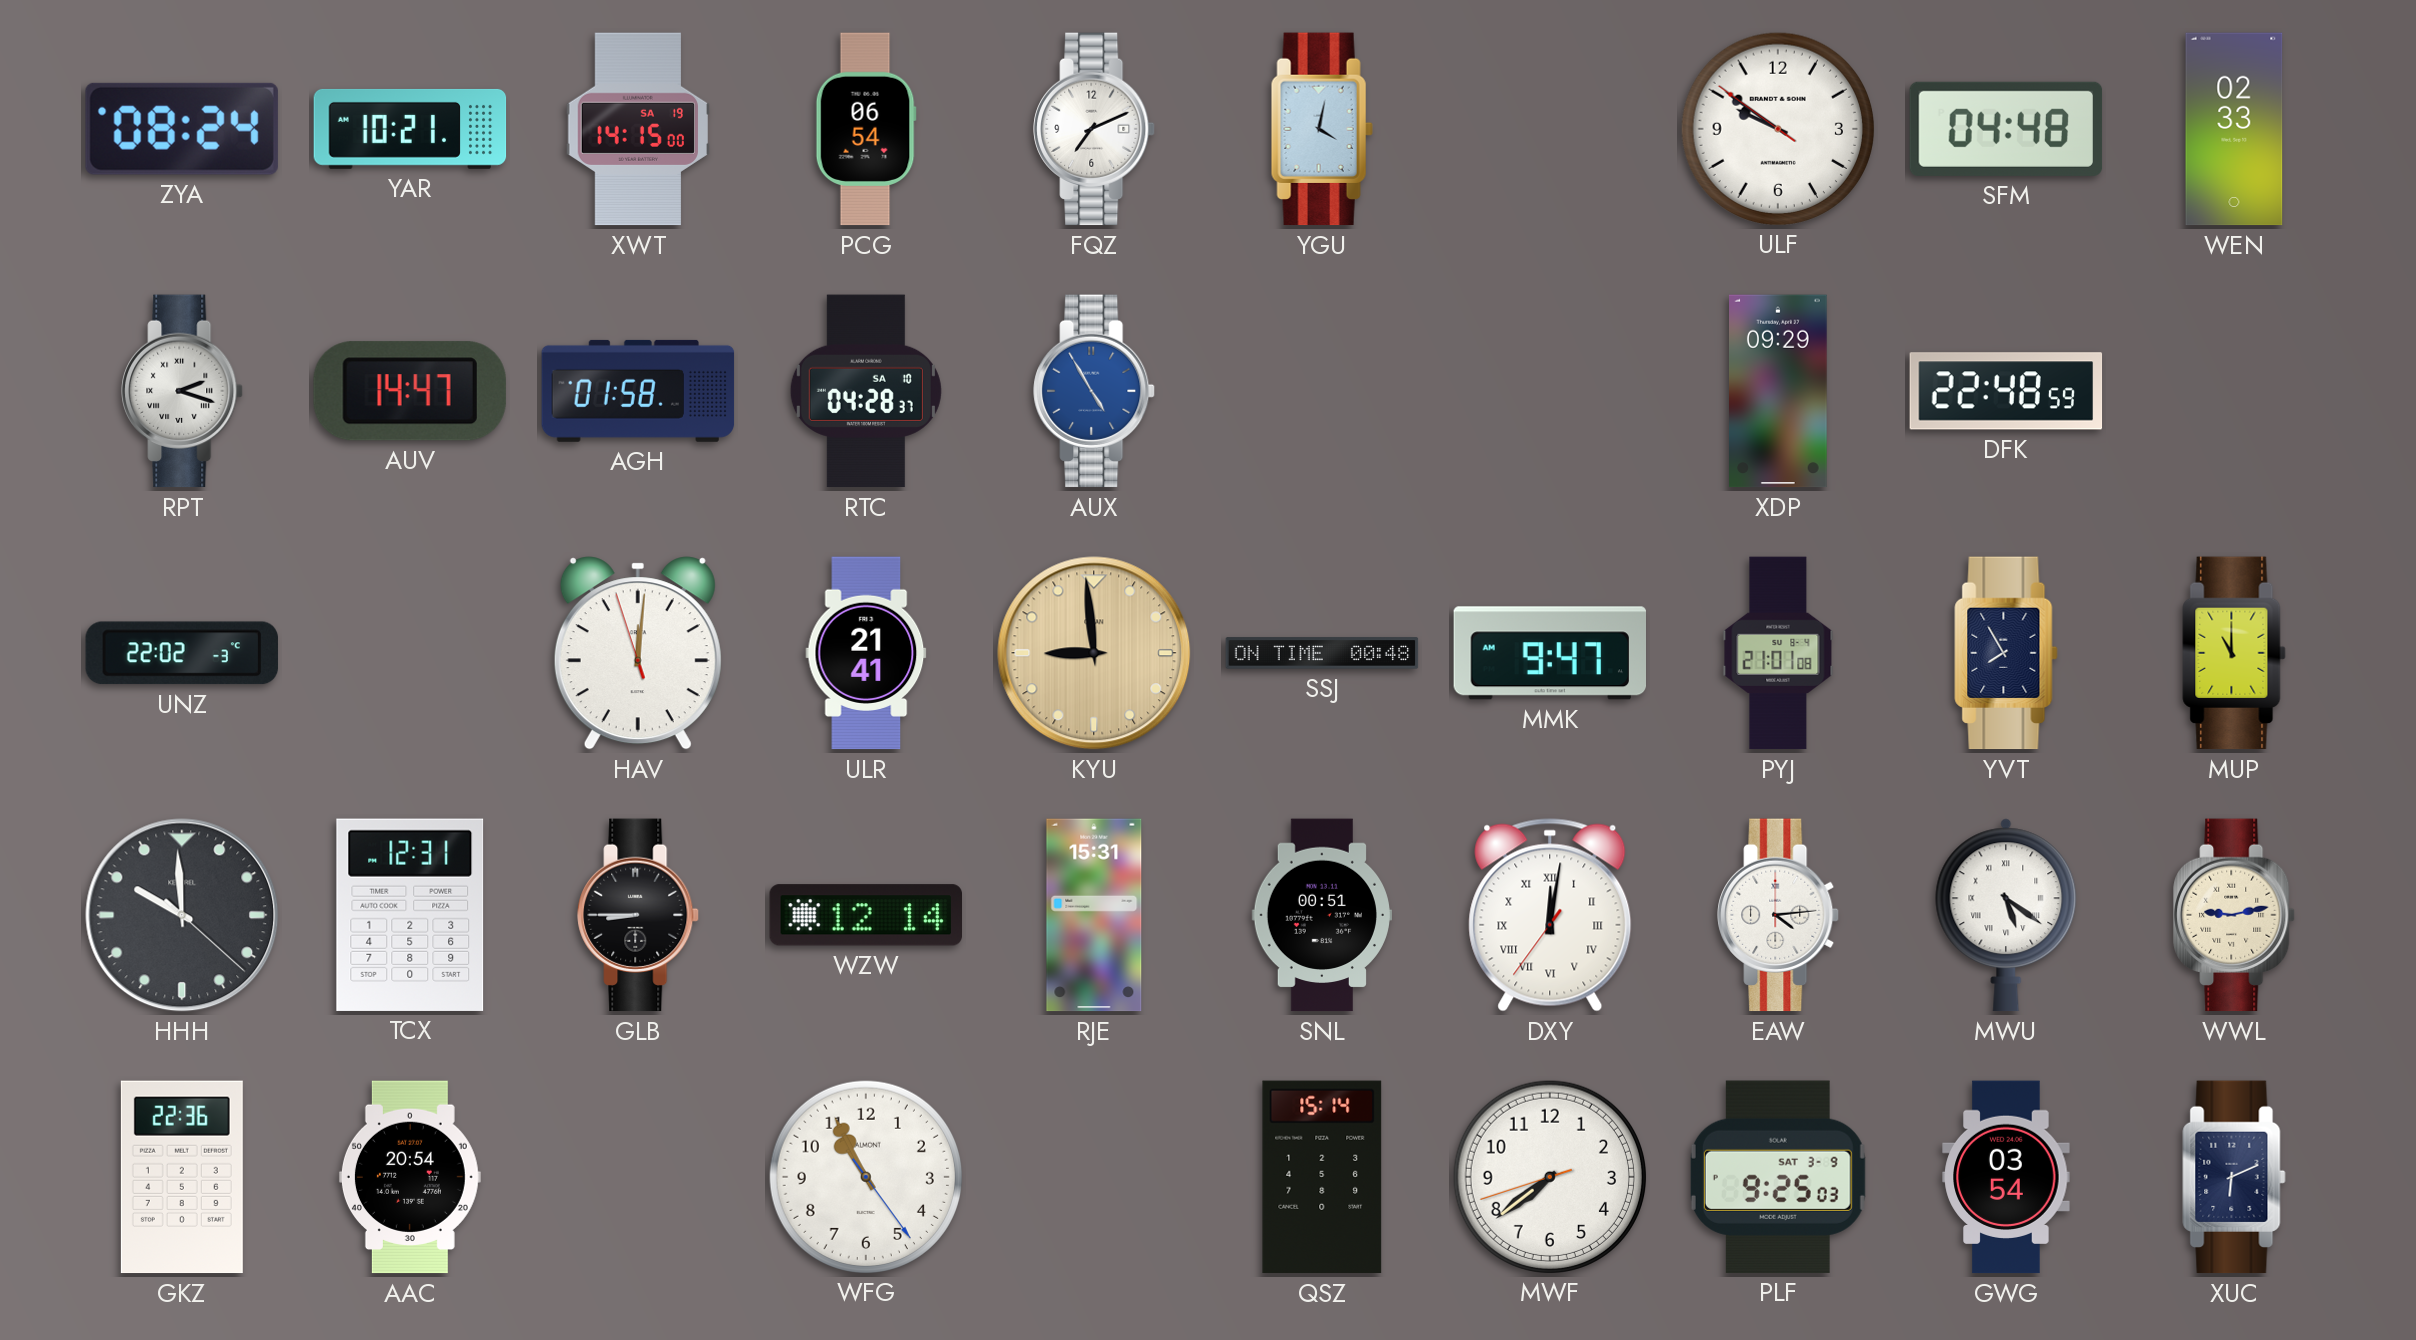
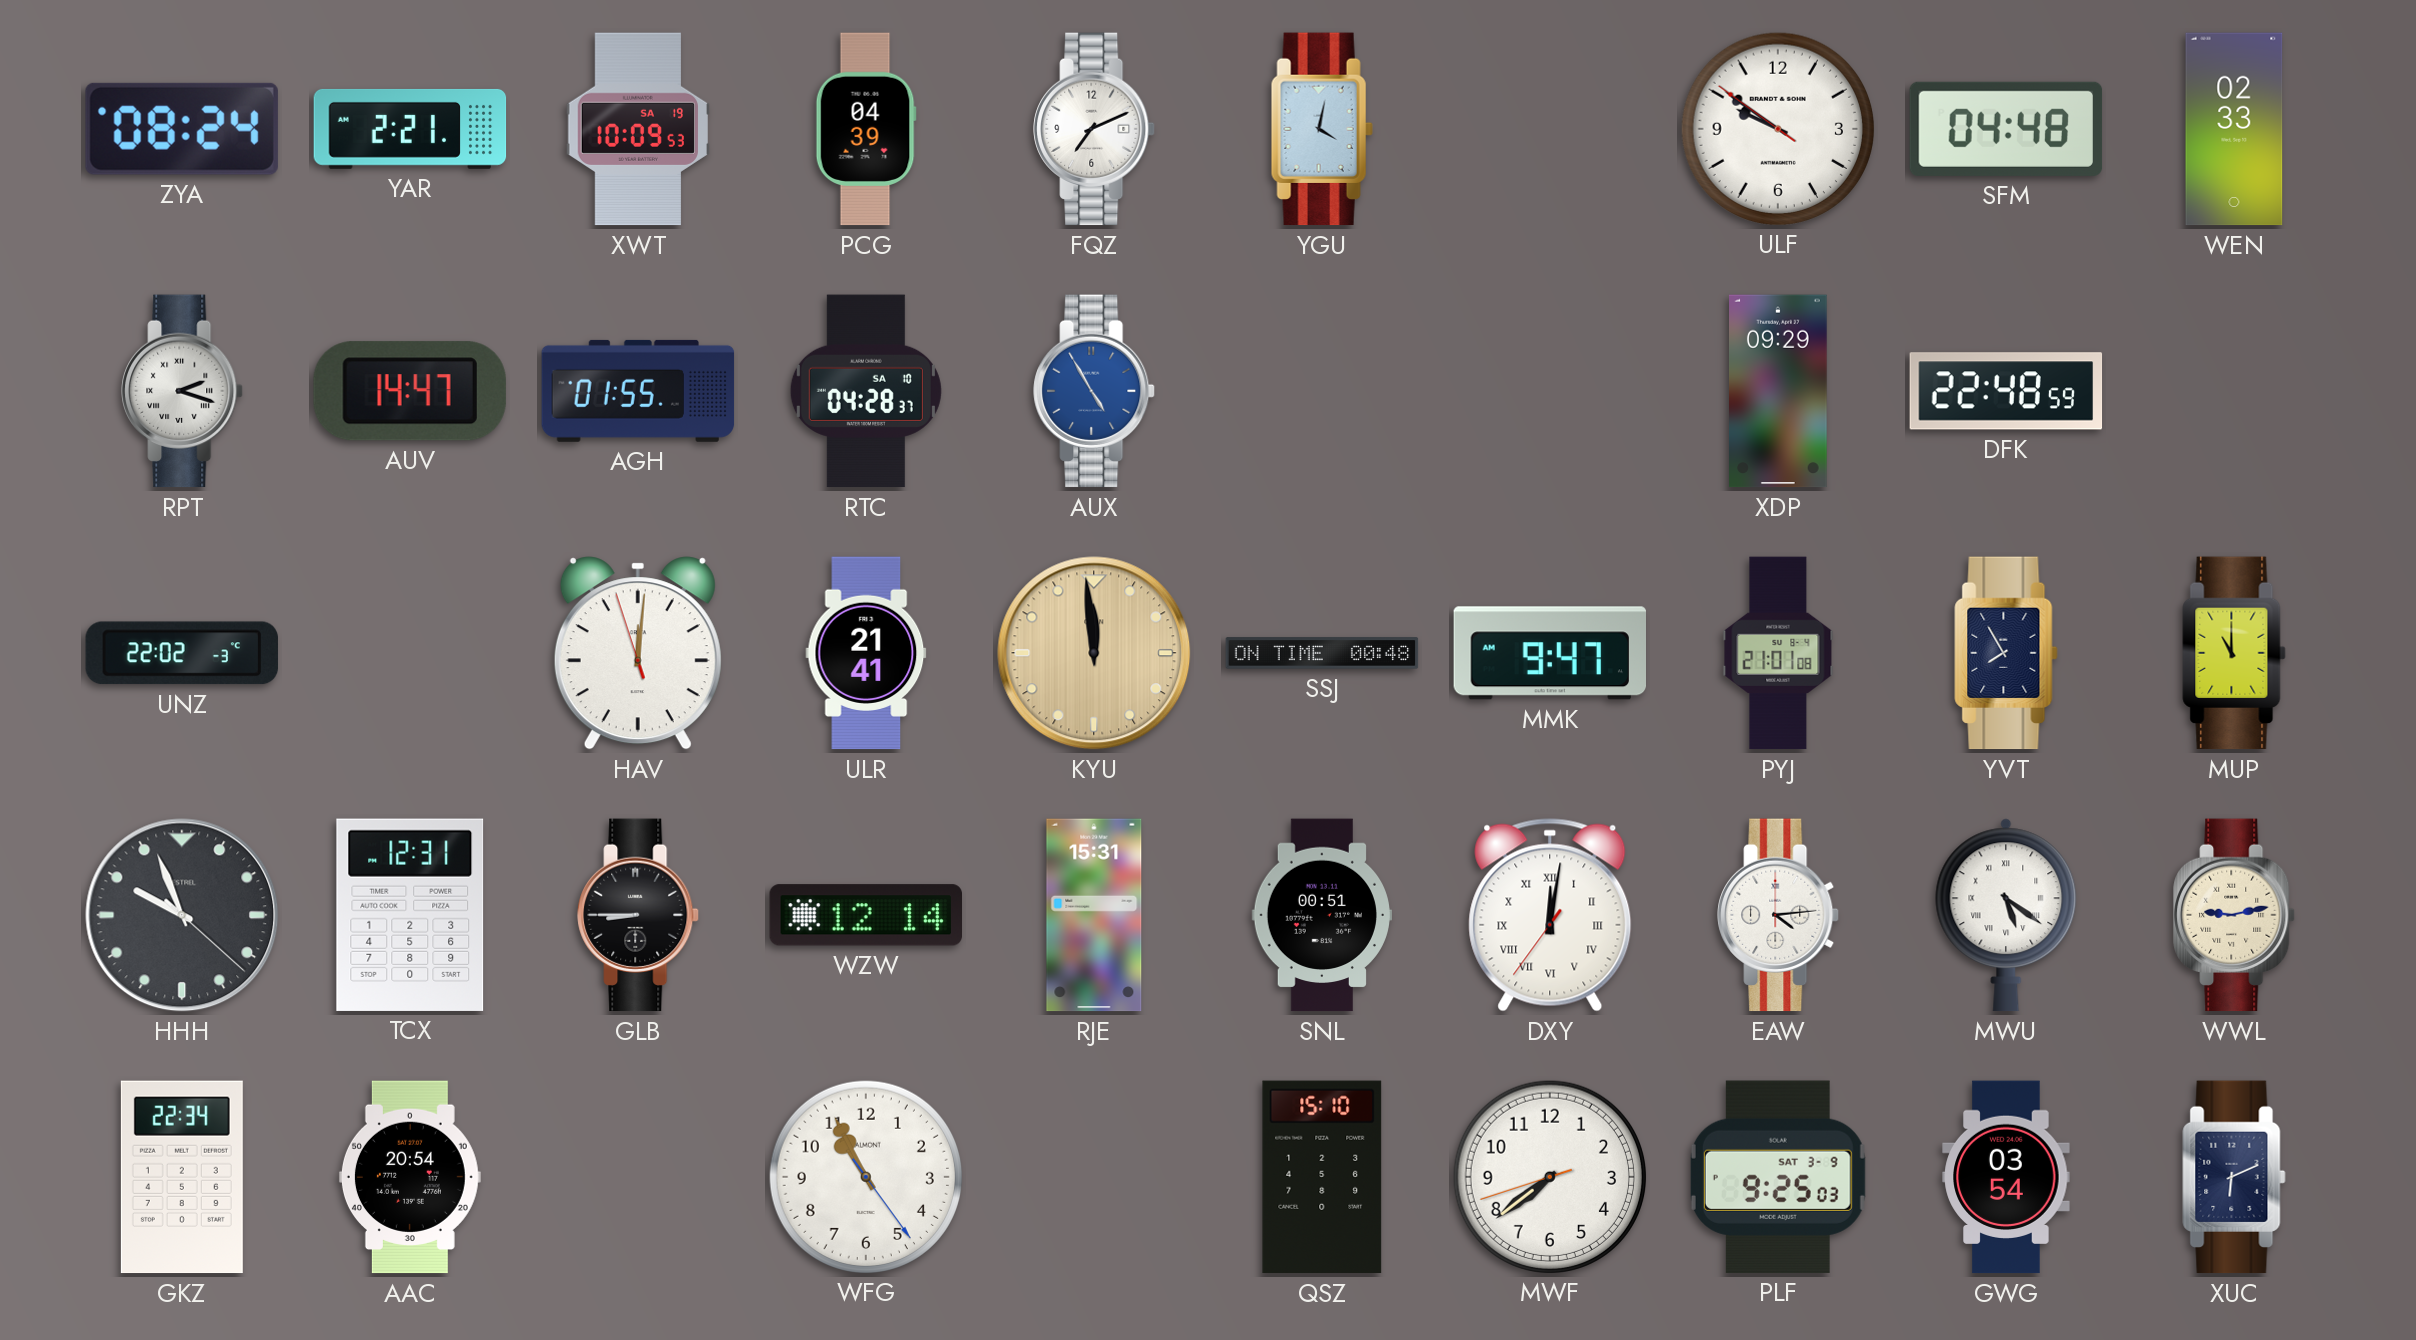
YAR: 10:21 -> 2:21 (410, 129)
XWT: 14:15 -> 10:09 (637, 129)
PCG: 06:54 -> 04:39 (866, 129)
AGH: 01:58 -> 01:55 (638, 391)
KYU: 8:59 -> 11:59 (1094, 653)
HHH: 9:59 -> 9:56 (182, 915)
GKZ: 22:36 -> 22:34 (182, 1177)
QSZ: 15:14 -> 15:10 (1322, 1177)
